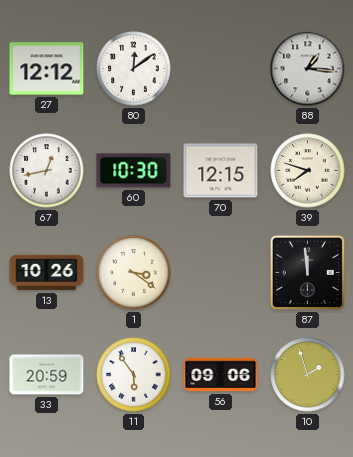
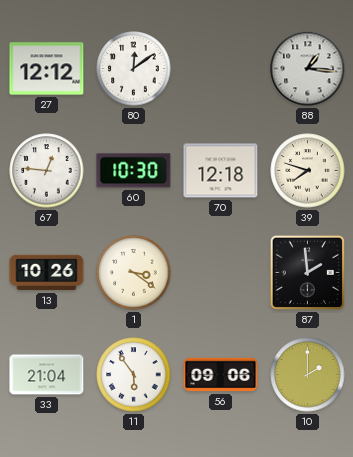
67: 12:43 -> 12:46 (47, 171)
70: 12:15 -> 12:18 (221, 171)
87: 11:59 -> 1:59 (307, 272)
33: 20:59 -> 21:04 (47, 375)
10: 1:57 -> 2:00 (308, 375)
